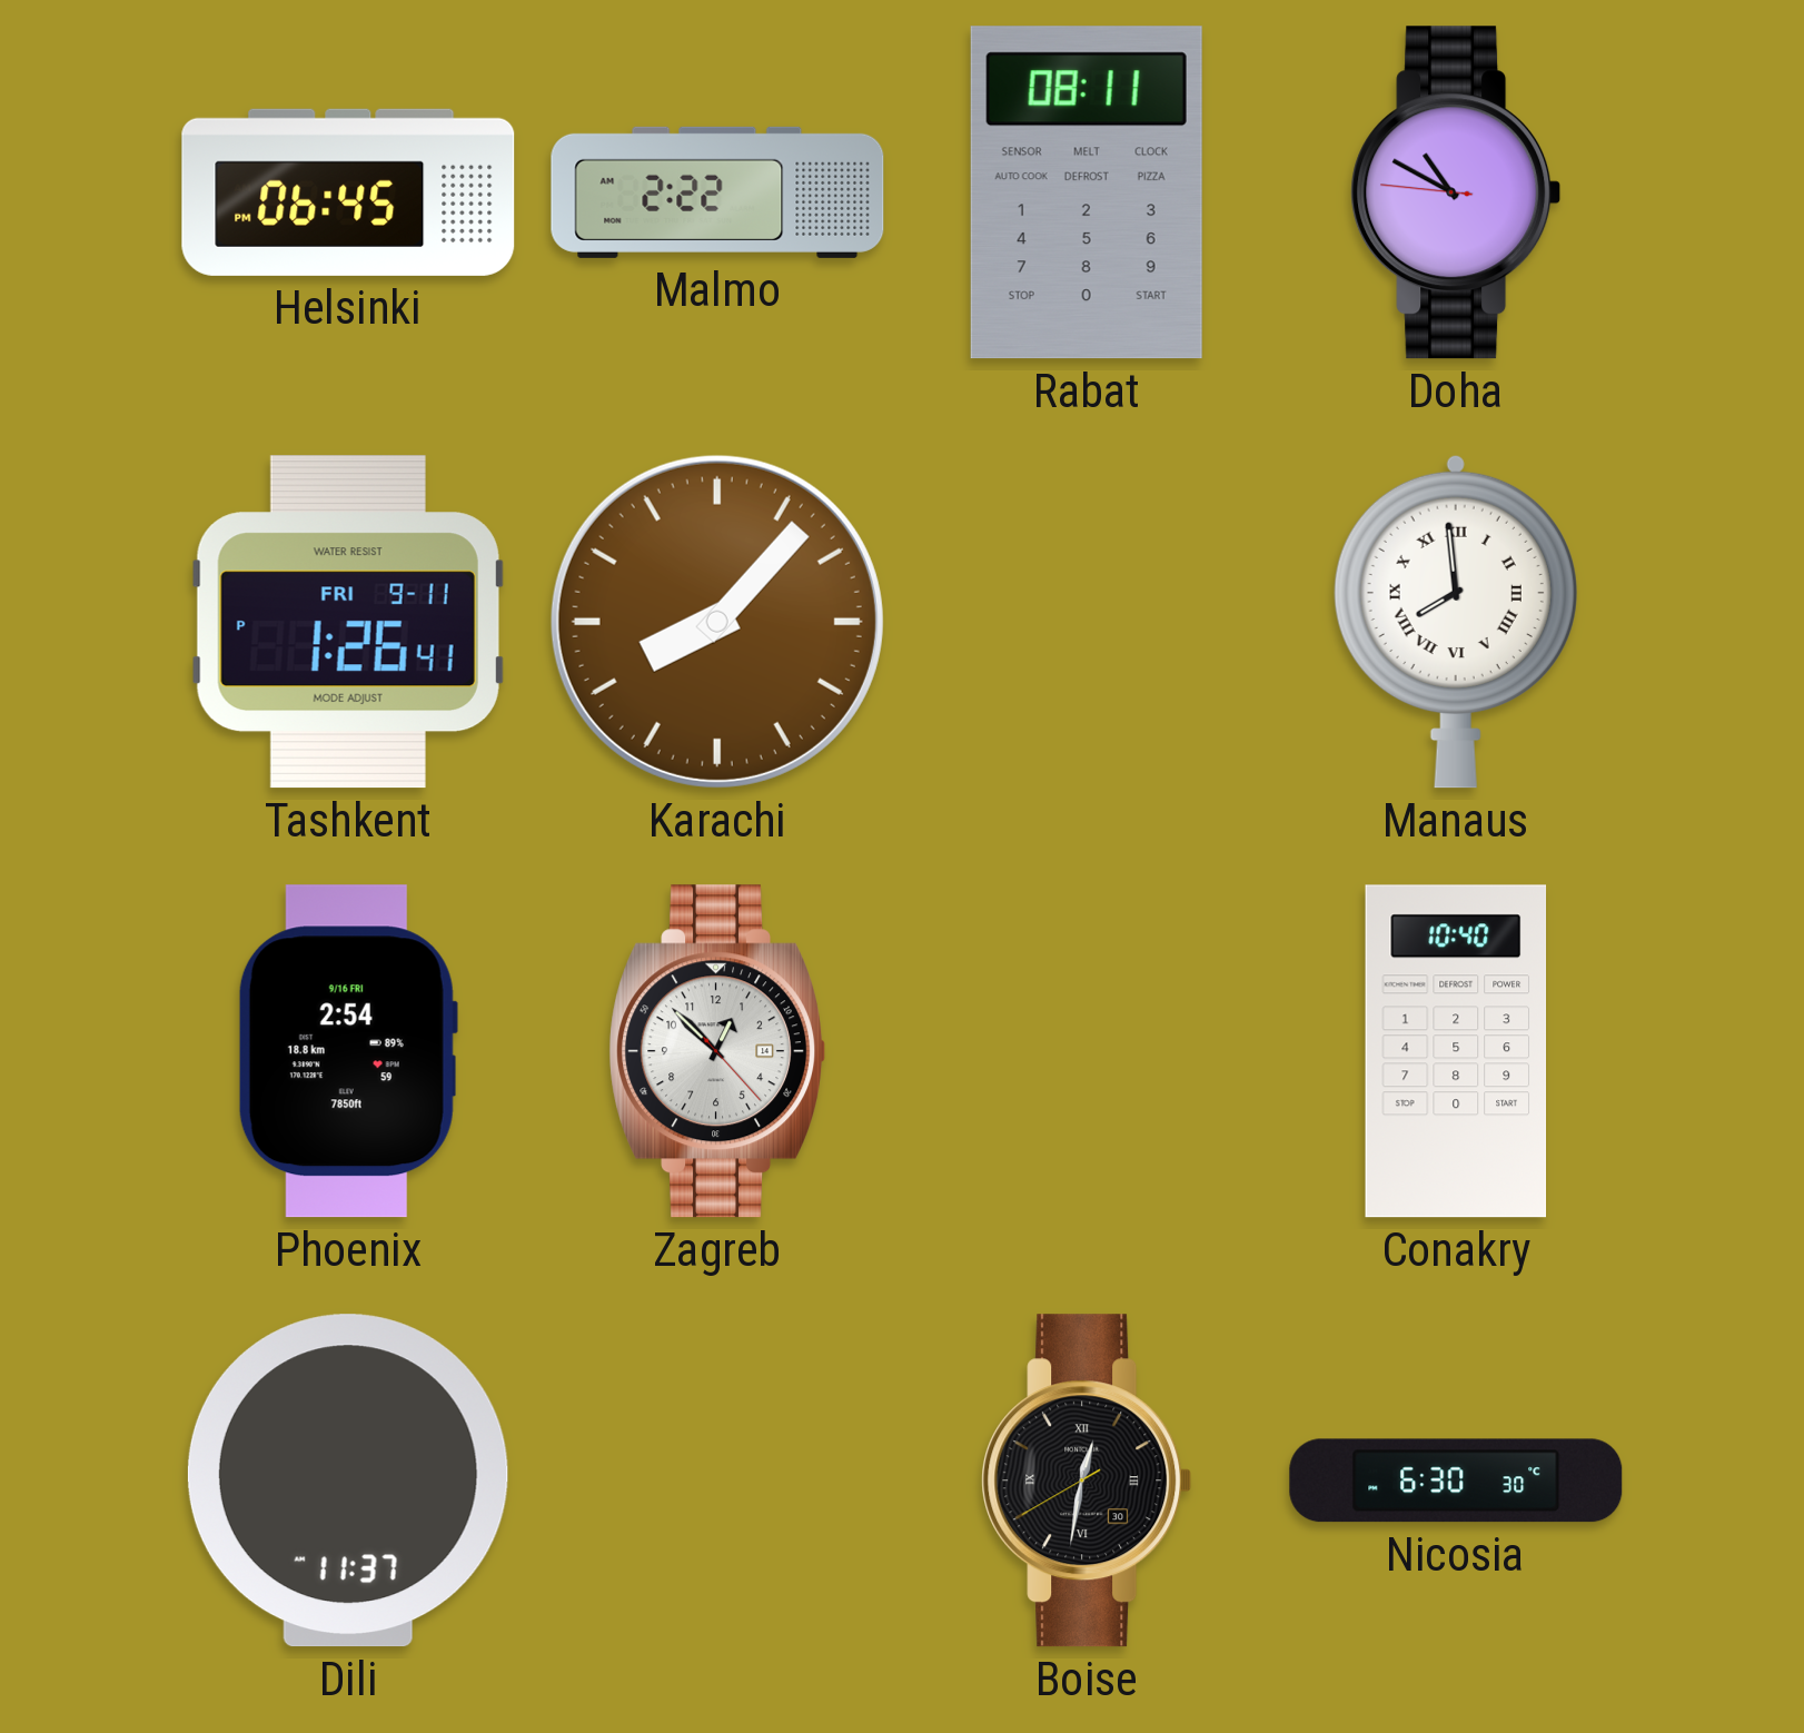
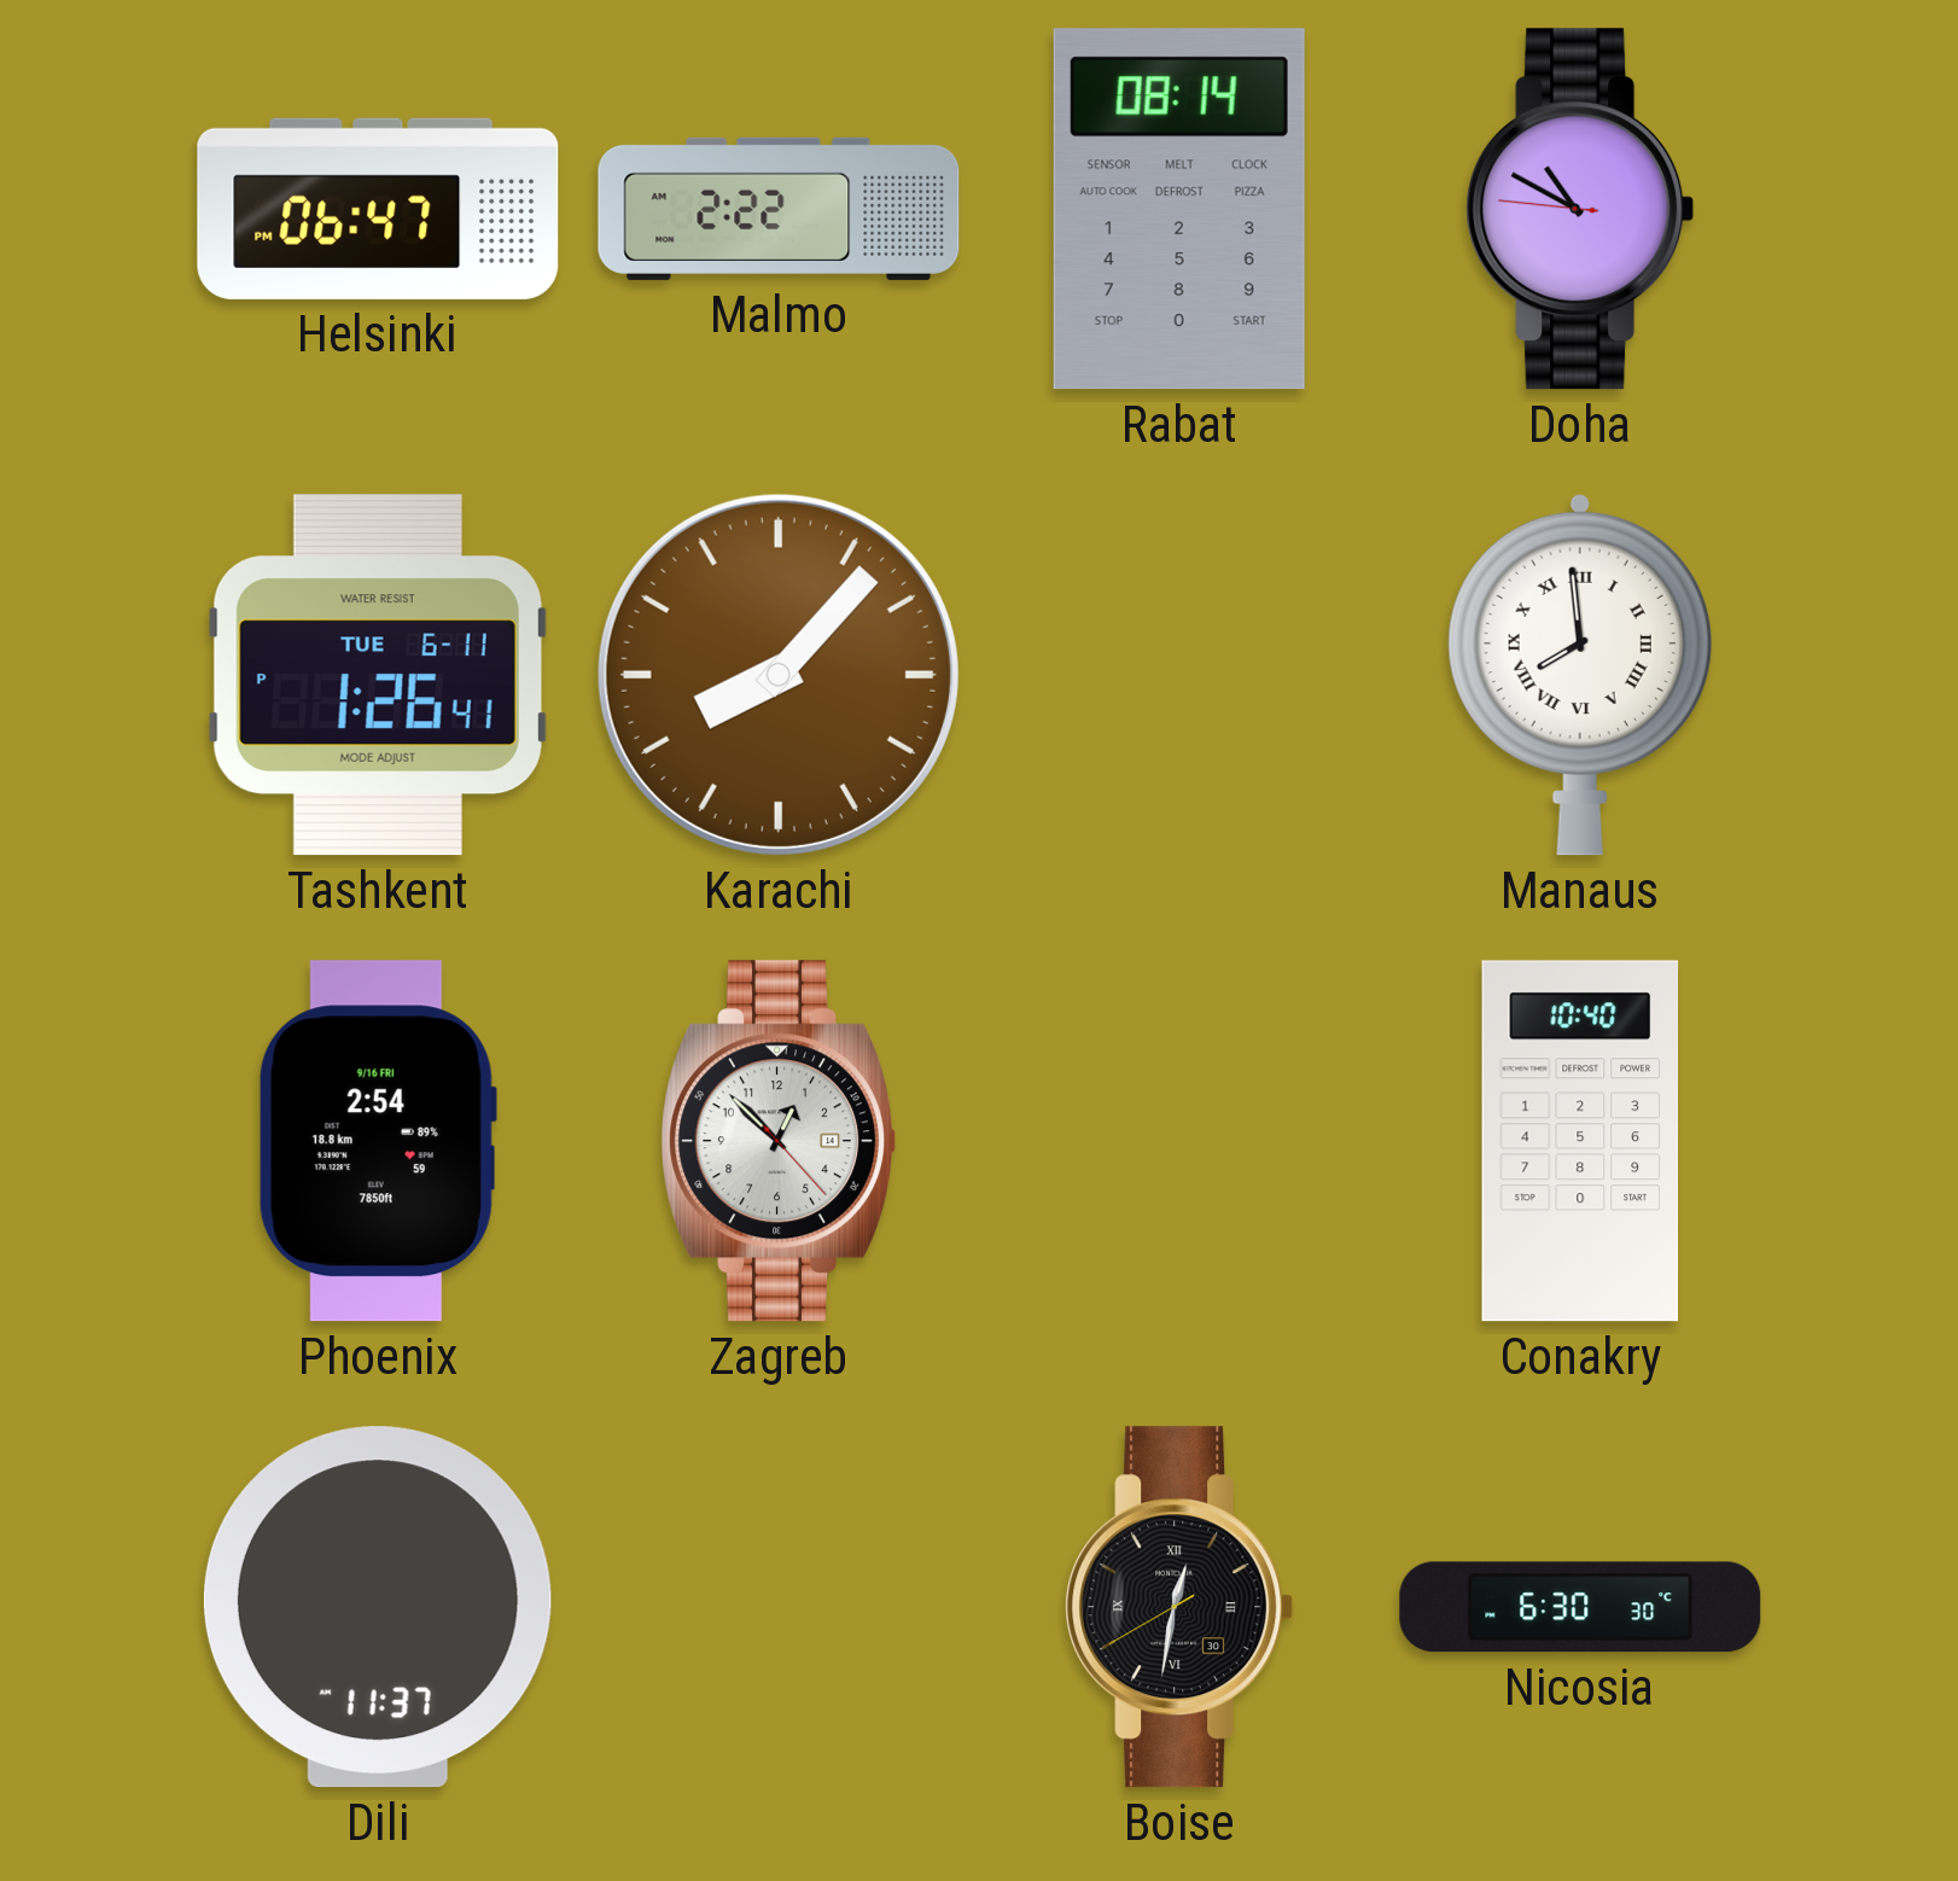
Helsinki: 06:45 -> 06:47 (378, 209)
Rabat: 08:11 -> 08:14 (1179, 209)
Tashkent date: FRI 9-11 -> TUE 6-11 (378, 675)
